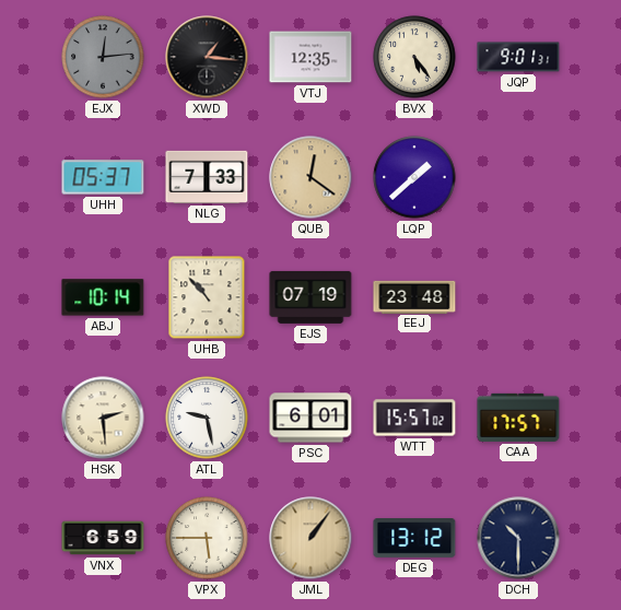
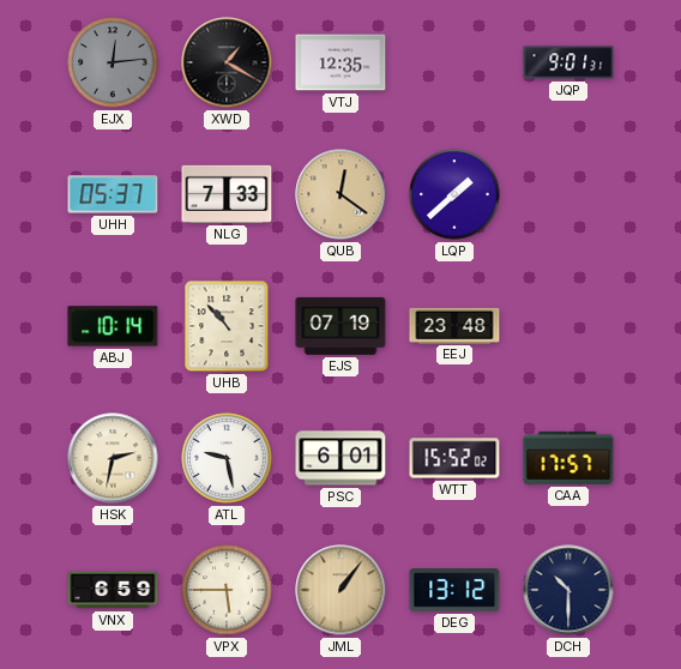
XWD: 1:16 -> 1:20 (227, 62)
BVX: 5:24 -> none (414, 57)
HSK: 2:29 -> 2:32 (113, 458)
WTT: 15:57 -> 15:52 (454, 458)
